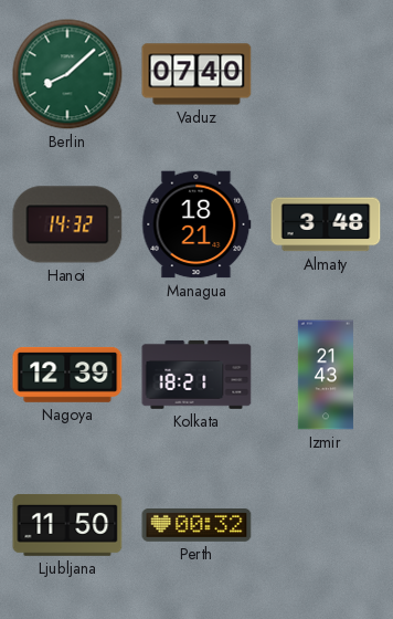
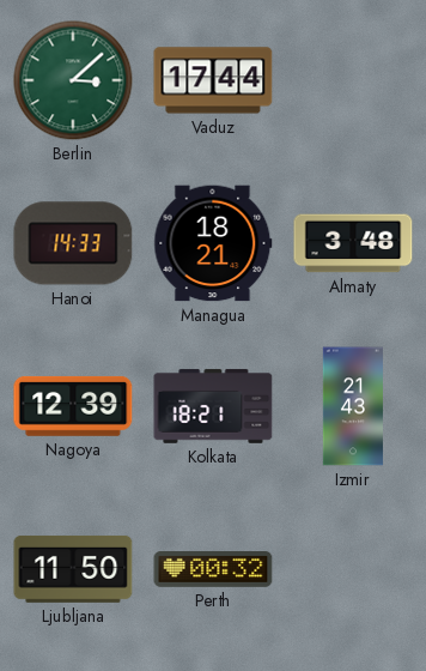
Berlin: 8:08 -> 3:08 (73, 80)
Vaduz: 07:40 -> 17:44 (213, 80)
Hanoi: 14:32 -> 14:33 (73, 243)
